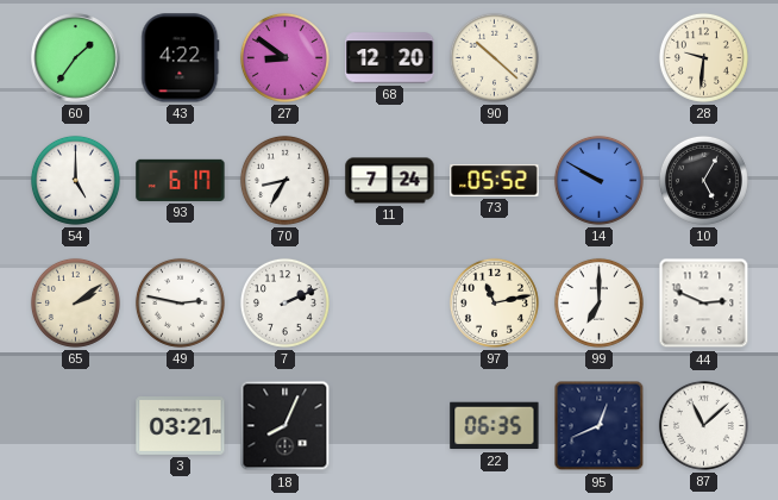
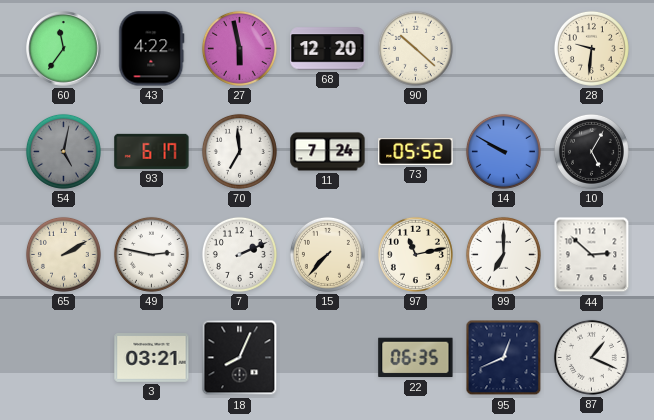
60: 1:36 -> 11:36 (64, 49)
27: 8:51 -> 5:58 (239, 48)
54: 5:00 -> 5:02 (63, 151)
54 dial: white -> grey (63, 151)
70: 8:35 -> 6:59 (239, 151)
65: 2:09 -> 2:10 (63, 254)
15: none -> 7:37 (327, 254)
44: 2:49 -> 2:52 (592, 255)
87: 11:08 -> 1:19 (591, 357)
